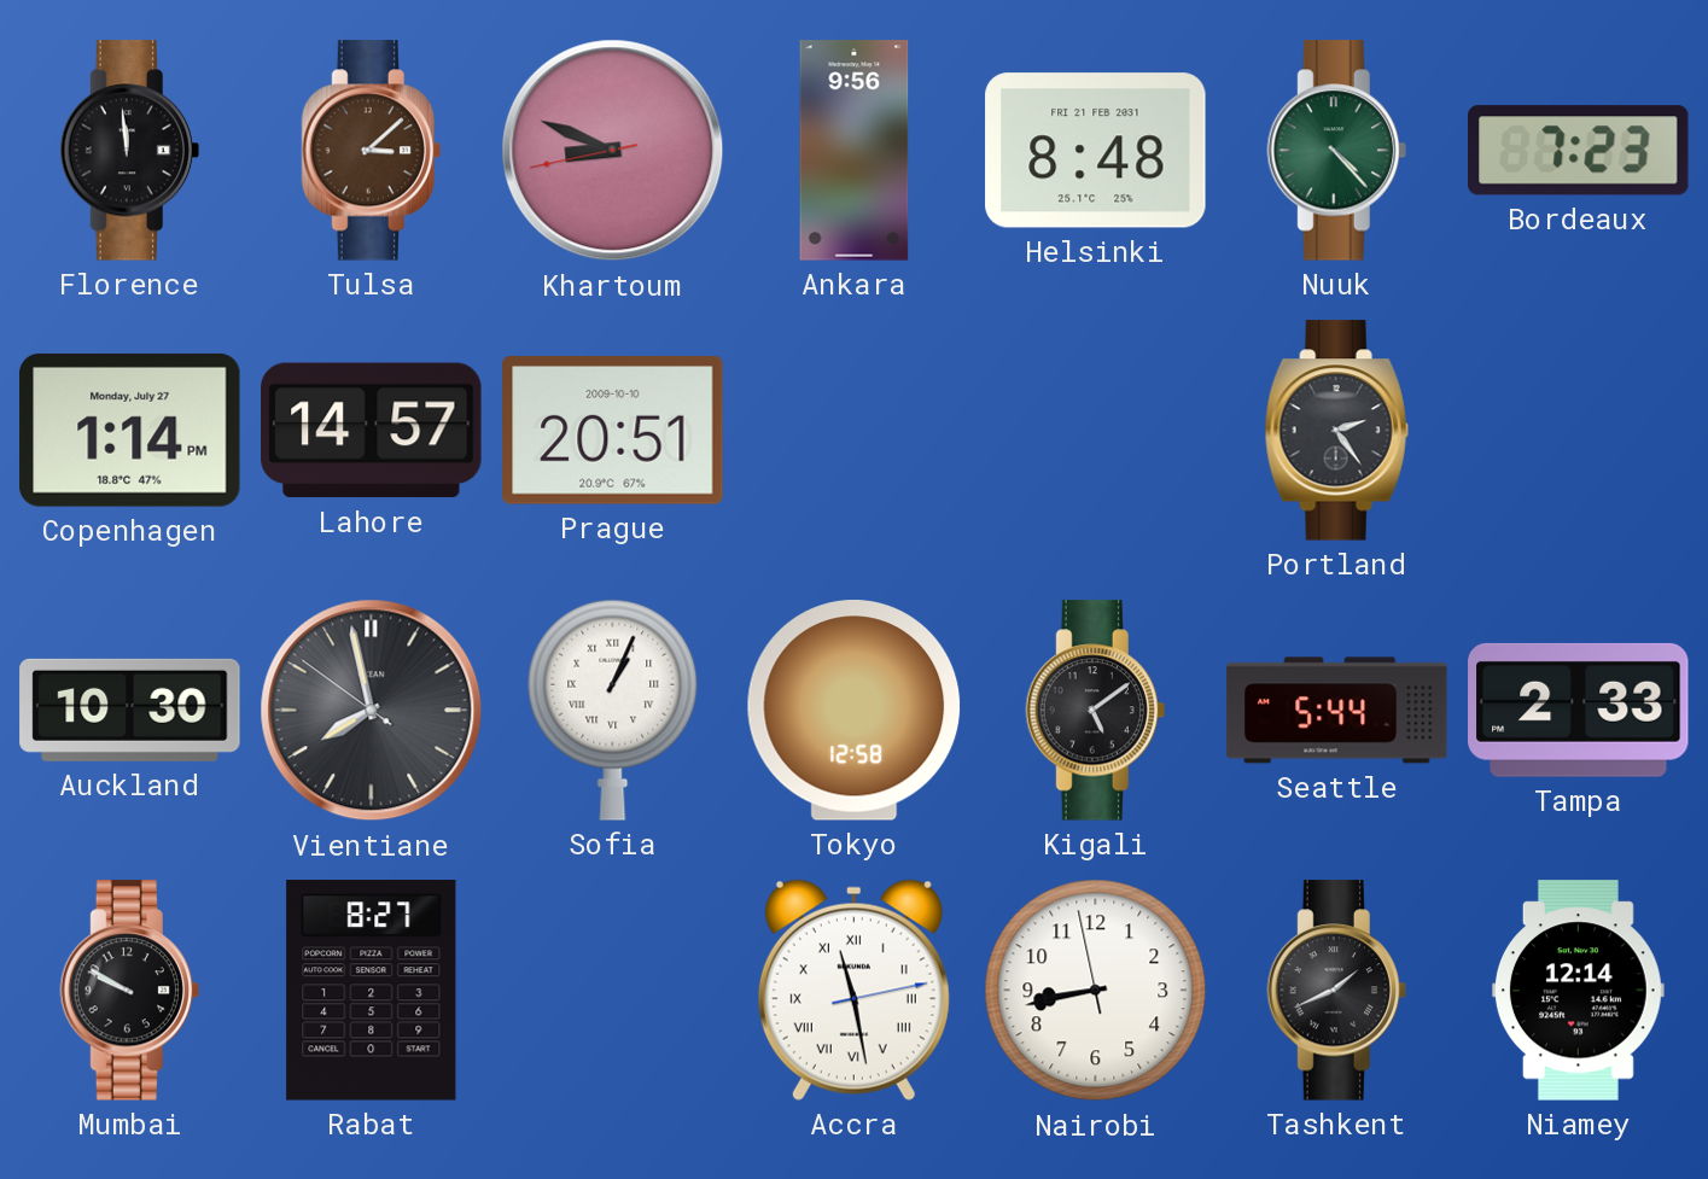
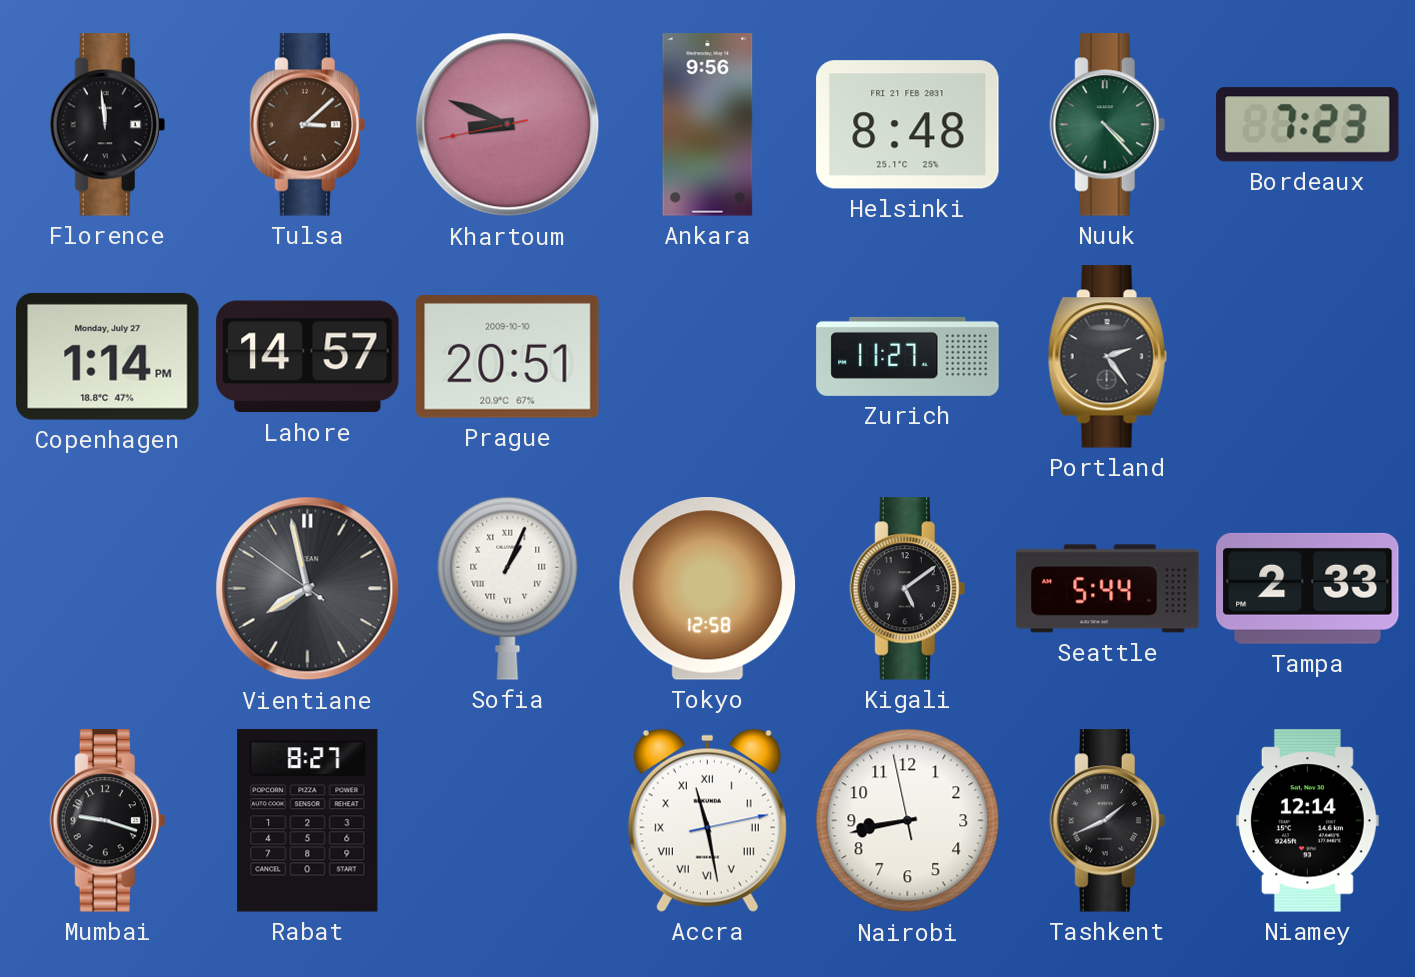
Zurich: none -> 11:27 (908, 356)
Auckland: 10:30 -> none (130, 710)
Mumbai: 9:50 -> 9:18 (107, 821)
